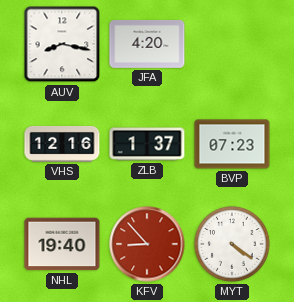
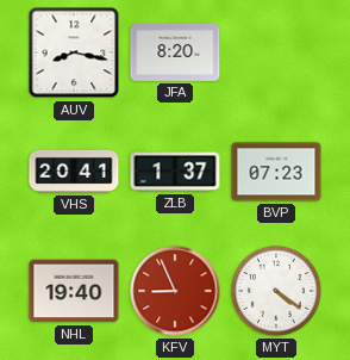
JFA: 4:20 -> 8:20 (175, 52)
VHS: 12:16 -> 20:41 (74, 172)
KFV: 8:53 -> 8:56 (175, 291)
